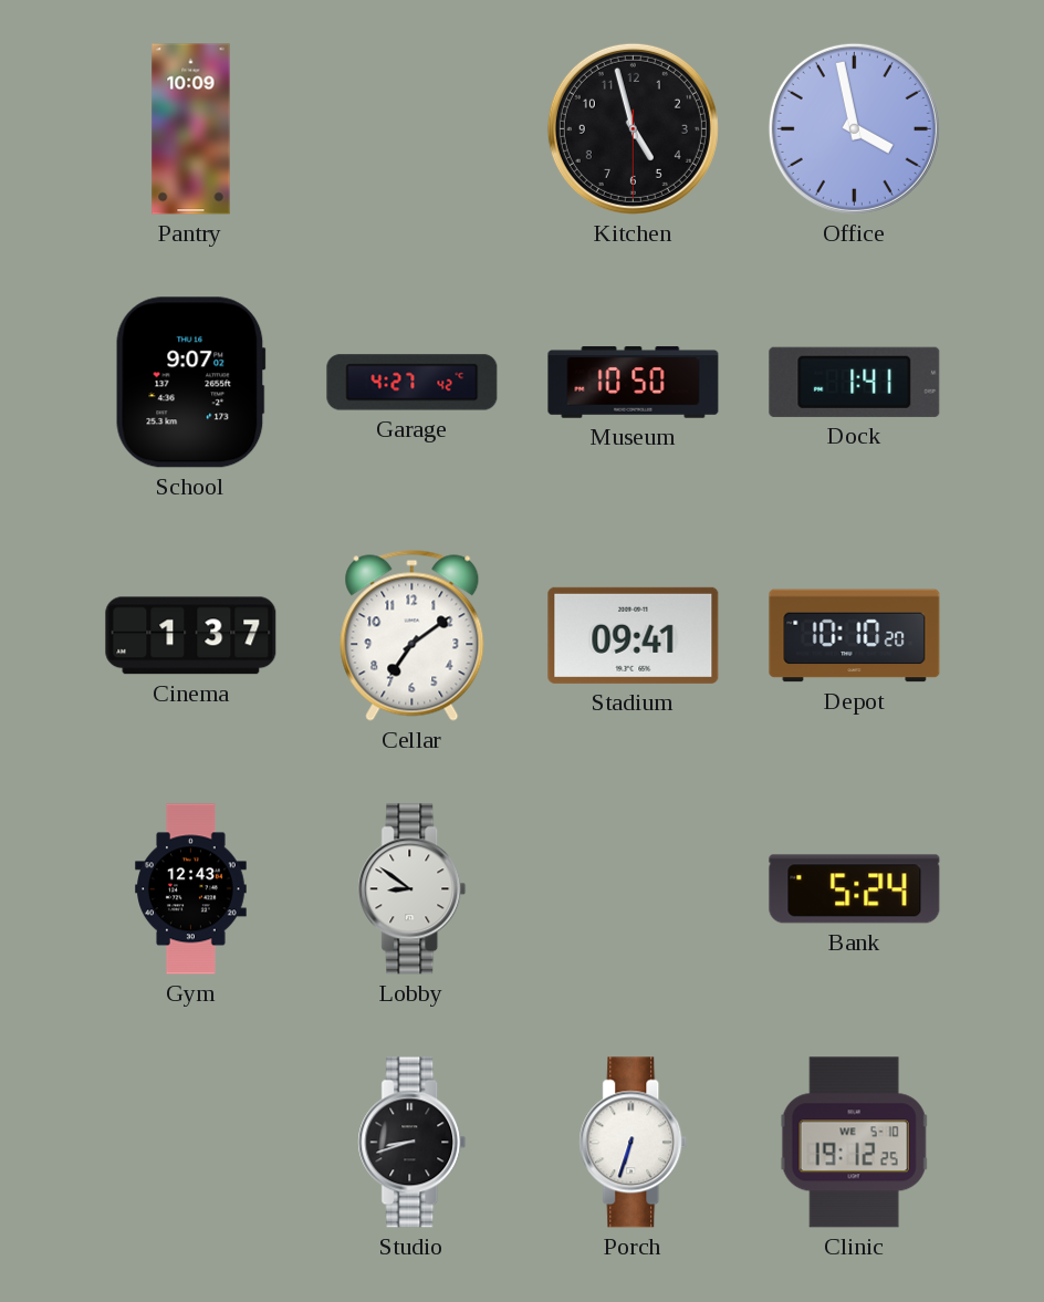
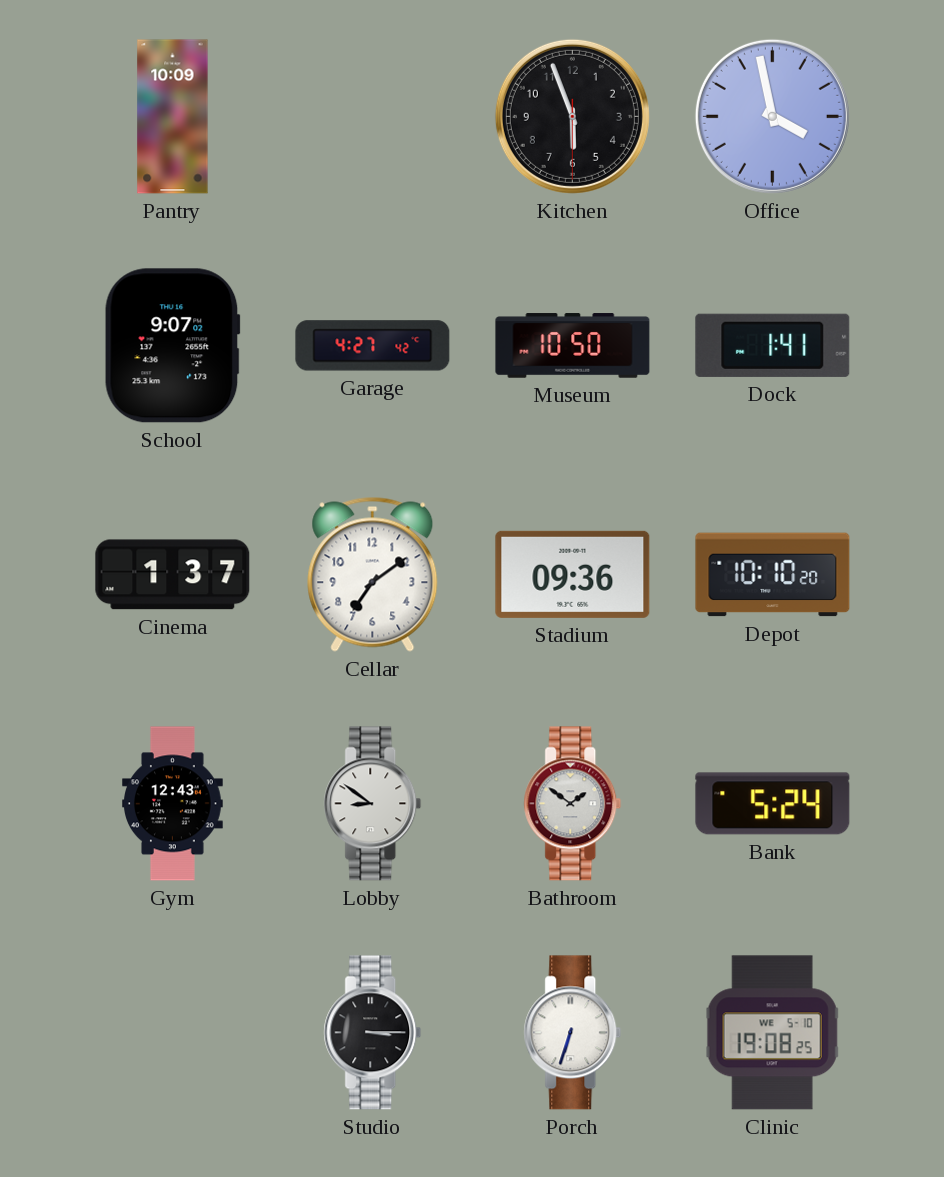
Kitchen: 4:57 -> 5:56 (572, 116)
Stadium: 09:41 -> 09:36 (573, 574)
Bathroom: none -> 1:51 (573, 804)
Studio: 8:42 -> 3:15 (373, 1033)
Clinic: 19:12 -> 19:08 (773, 1033)
